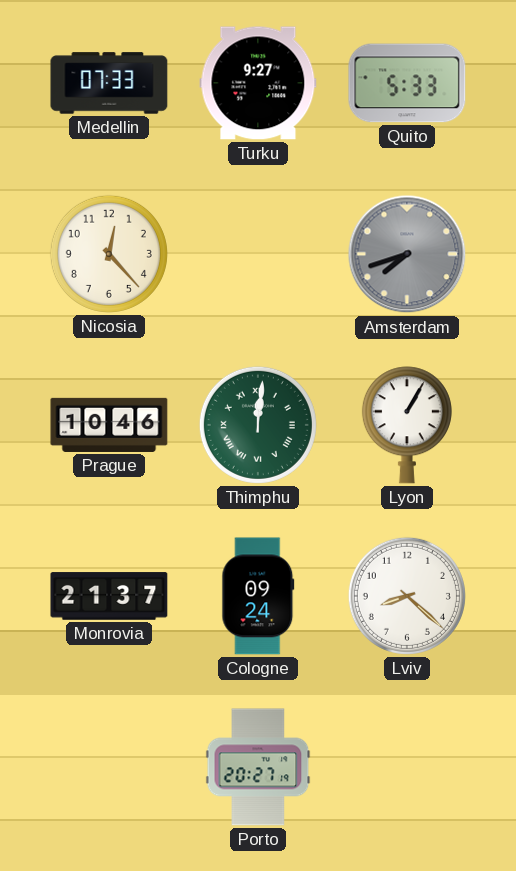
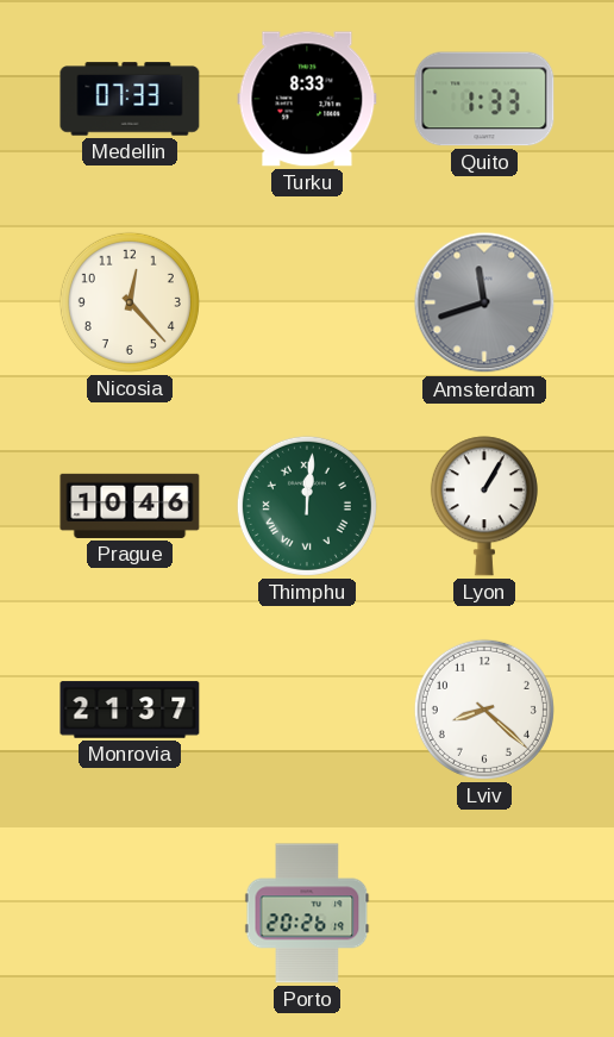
Turku: 9:27 -> 8:33 (307, 99)
Quito: 5:33 -> 1:33 (484, 99)
Amsterdam: 7:42 -> 11:42 (484, 302)
Cologne: 09:24 -> none (258, 596)
Porto: 20:27 -> 20:26 (307, 913)
